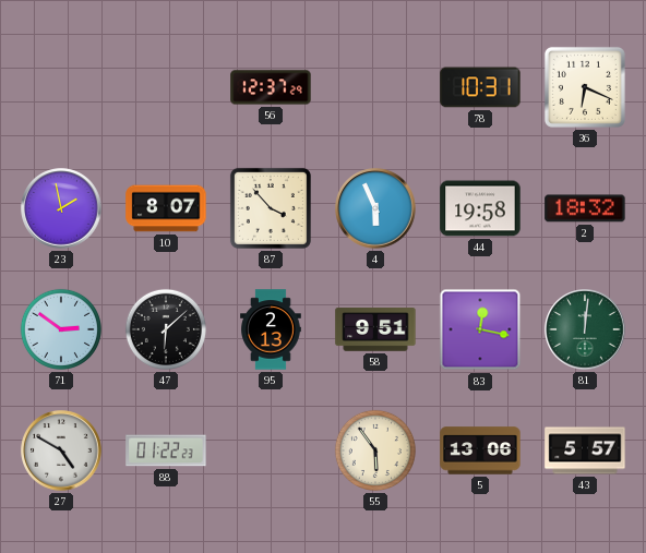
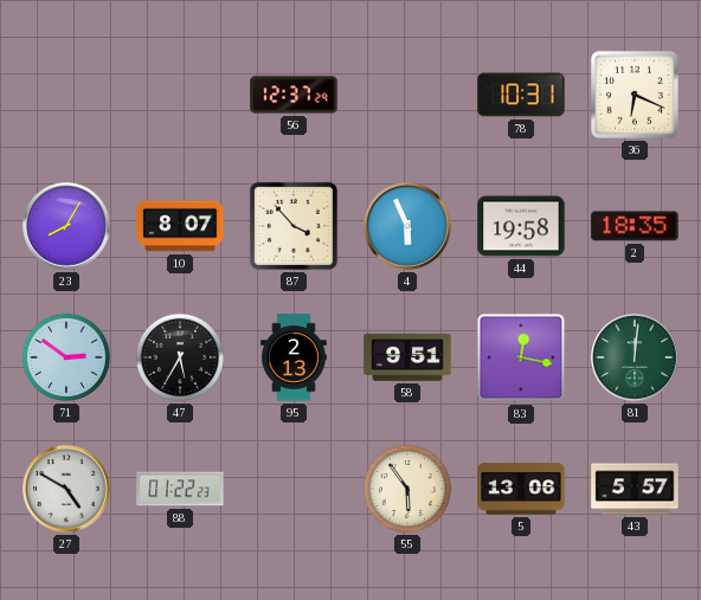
23: 1:58 -> 8:05 (66, 226)
2: 18:32 -> 18:35 (635, 226)
47: 6:08 -> 5:35 (180, 357)
